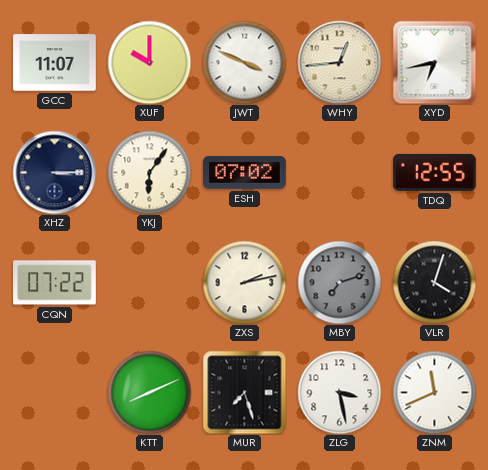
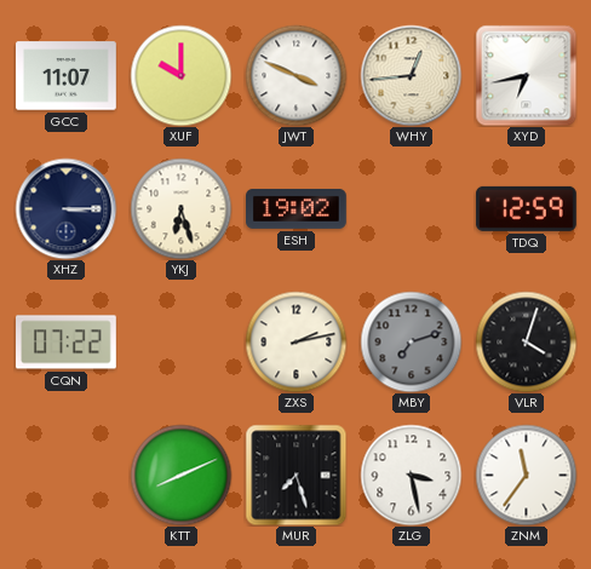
YKJ: 6:06 -> 6:27 (180, 208)
ESH: 07:02 -> 19:02 (297, 208)
TDQ: 12:55 -> 12:59 (526, 208)
ZNM: 11:41 -> 11:36 (526, 475)
